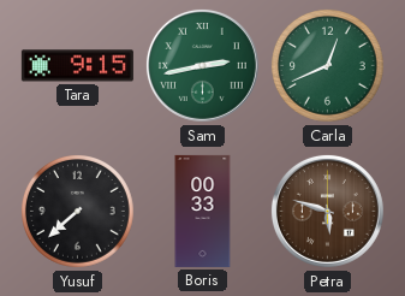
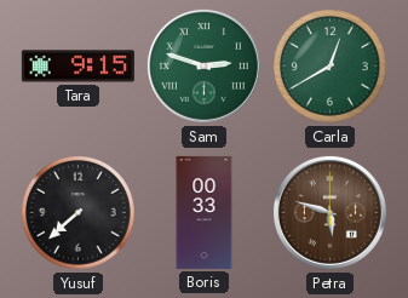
Sam: 2:43 -> 2:48 (203, 65)
Carla: 12:41 -> 12:40 (331, 67)
